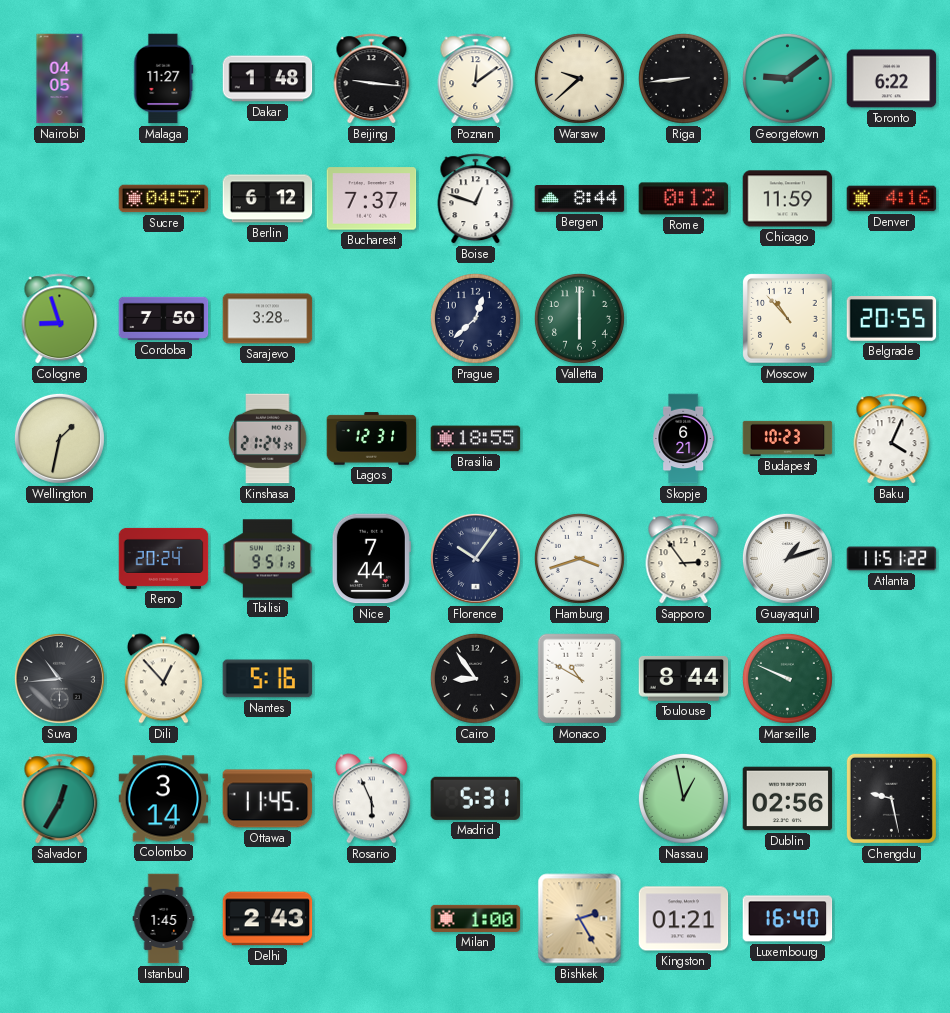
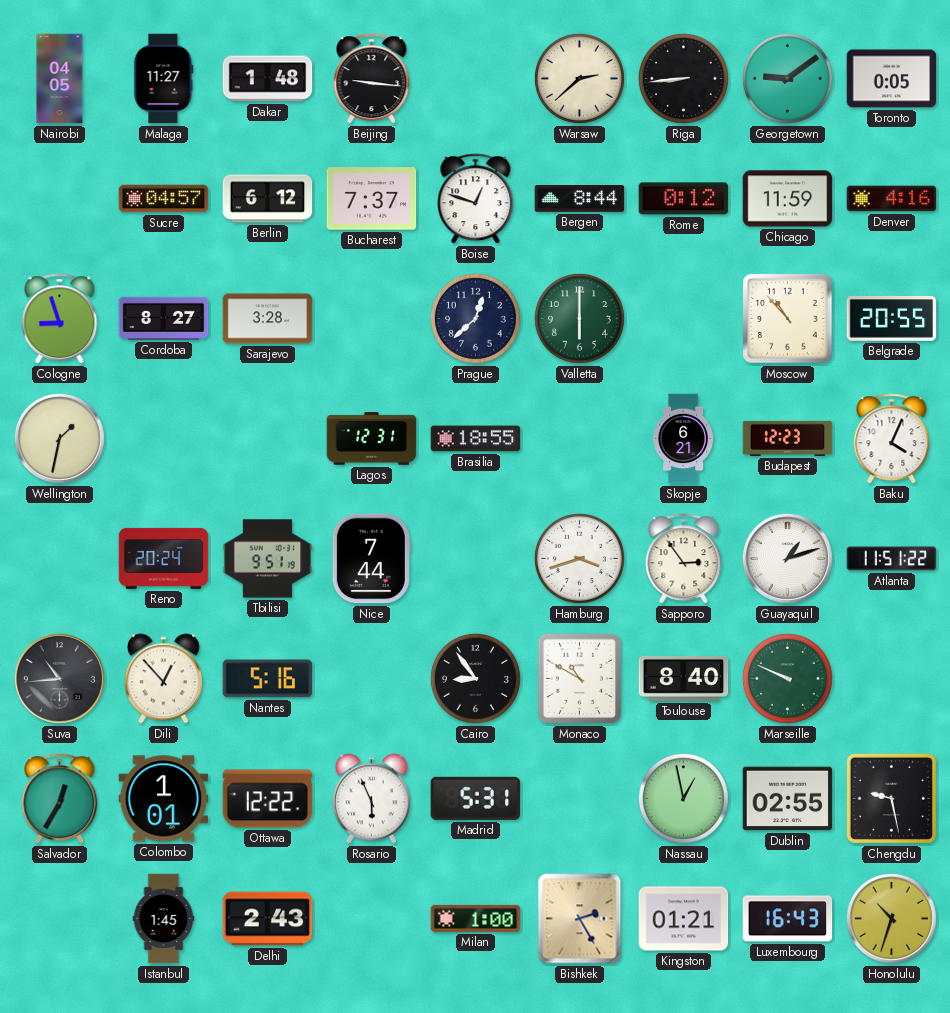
Poznan: 12:09 -> none (476, 79)
Warsaw: 9:38 -> 2:38 (579, 78)
Toronto: 6:22 -> 0:05 (892, 79)
Cordoba: 7:50 -> 8:27 (164, 318)
Kinshasa: 21:24 -> none (268, 439)
Budapest: 10:23 -> 12:23 (788, 438)
Florence: 10:06 -> none (475, 558)
Toulouse: 8:44 -> 8:40 (684, 678)
Colombo: 3:14 -> 1:01 (164, 799)
Ottawa: 11:45 -> 12:22 (268, 799)
Dublin: 02:56 -> 02:55 (788, 799)
Luxembourg: 16:40 -> 16:43 (788, 919)
Honolulu: none -> 10:33 (891, 918)
